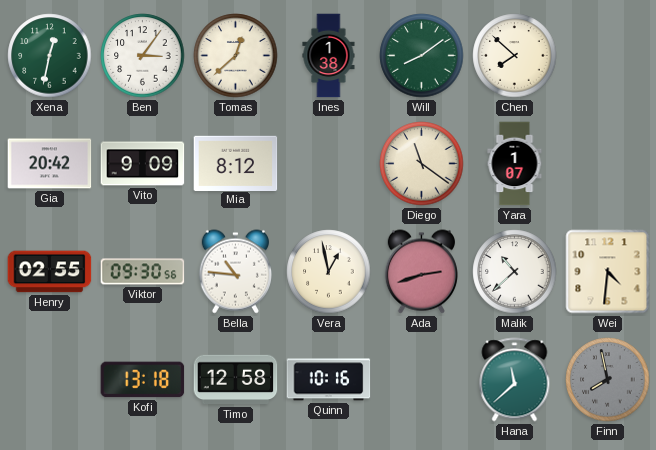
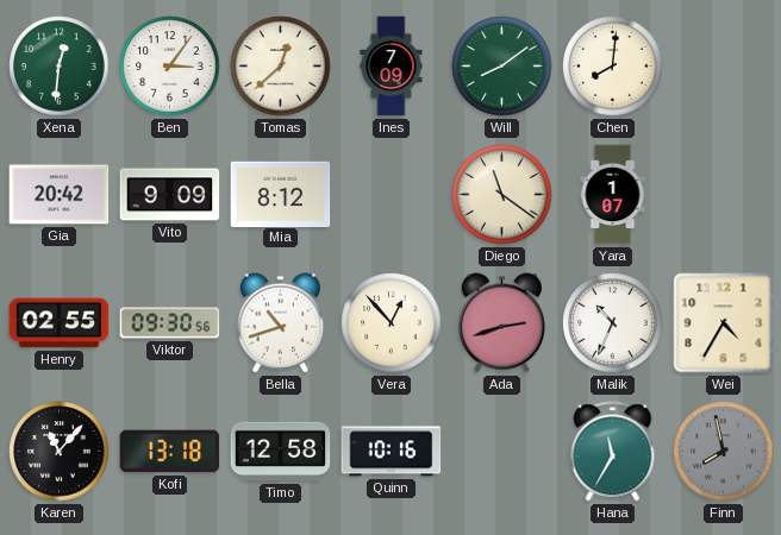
Xena: 12:32 -> 12:31 (60, 67)
Ines: 1:38 -> 7:09 (392, 67)
Chen: 7:52 -> 8:01 (613, 67)
Bella: 10:46 -> 10:42 (280, 323)
Vera: 12:58 -> 12:53 (392, 323)
Malik: 10:38 -> 10:34 (613, 323)
Wei: 4:31 -> 4:35 (724, 323)
Karen: none -> 11:07 (60, 452)
Hana: 11:38 -> 11:35 (613, 452)
